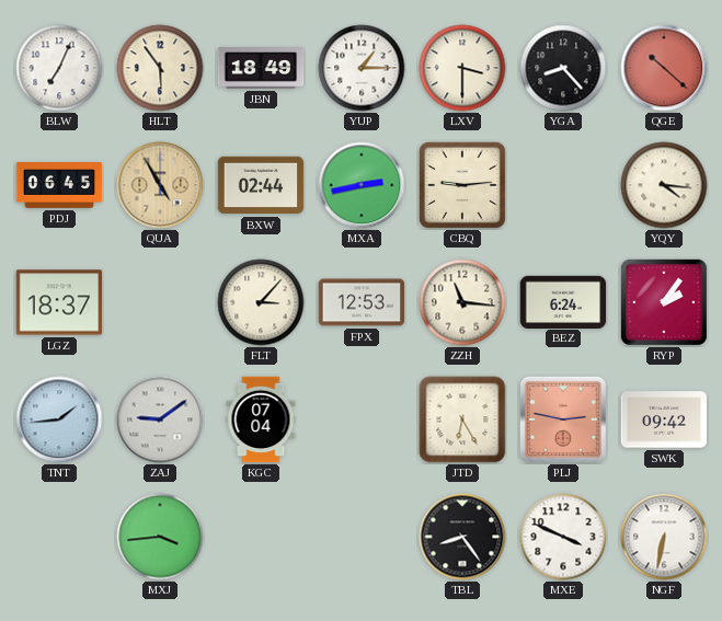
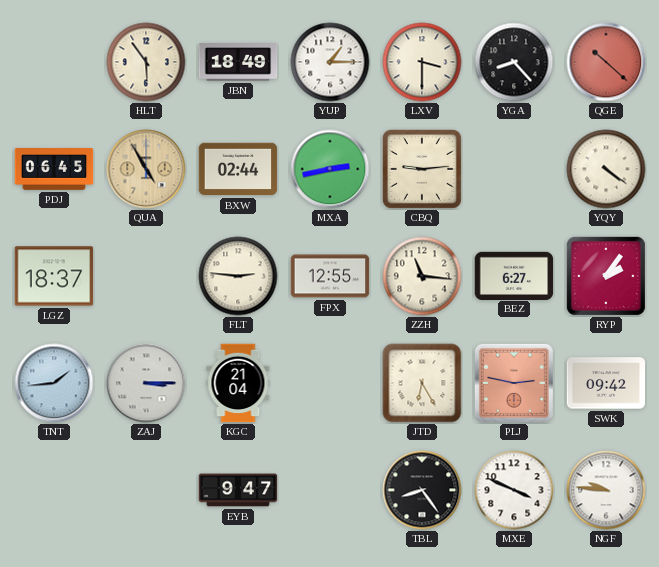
BLW: 7:04 -> none (59, 68)
YQY: 4:16 -> 4:21 (606, 169)
FLT: 3:07 -> 2:46 (238, 276)
FPX: 12:53 -> 12:55 (330, 276)
BEZ: 6:24 -> 6:27 (514, 275)
ZAJ: 9:09 -> 3:15 (146, 383)
KGC: 07:04 -> 21:04 (238, 383)
MXJ: 3:44 -> none (160, 537)
EYB: none -> 9:47 (238, 490)
NGF: 6:32 -> 9:46 (606, 490)
